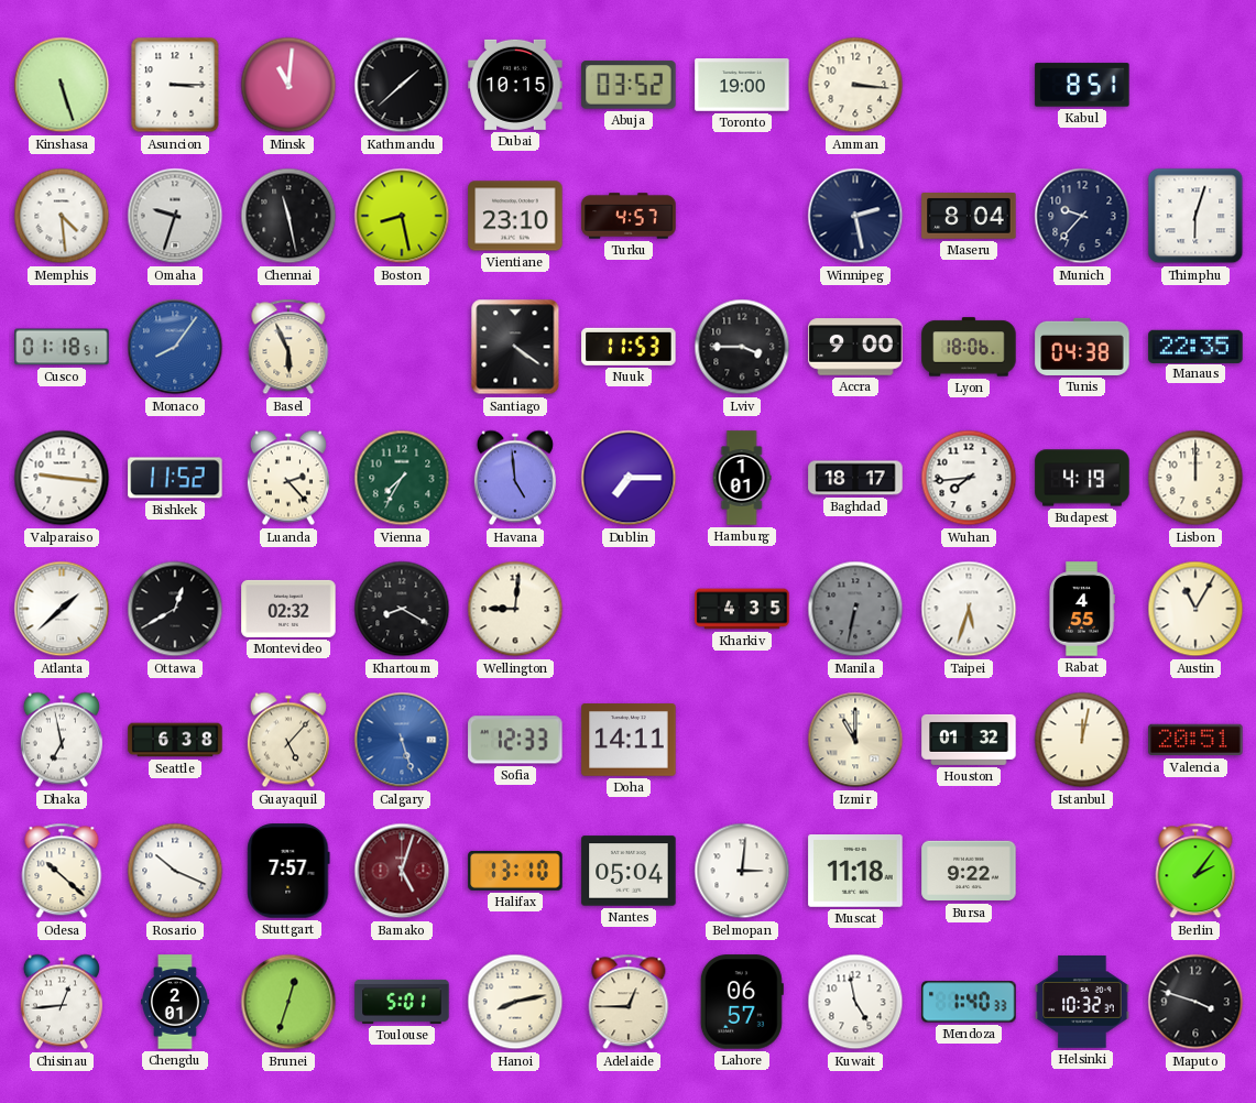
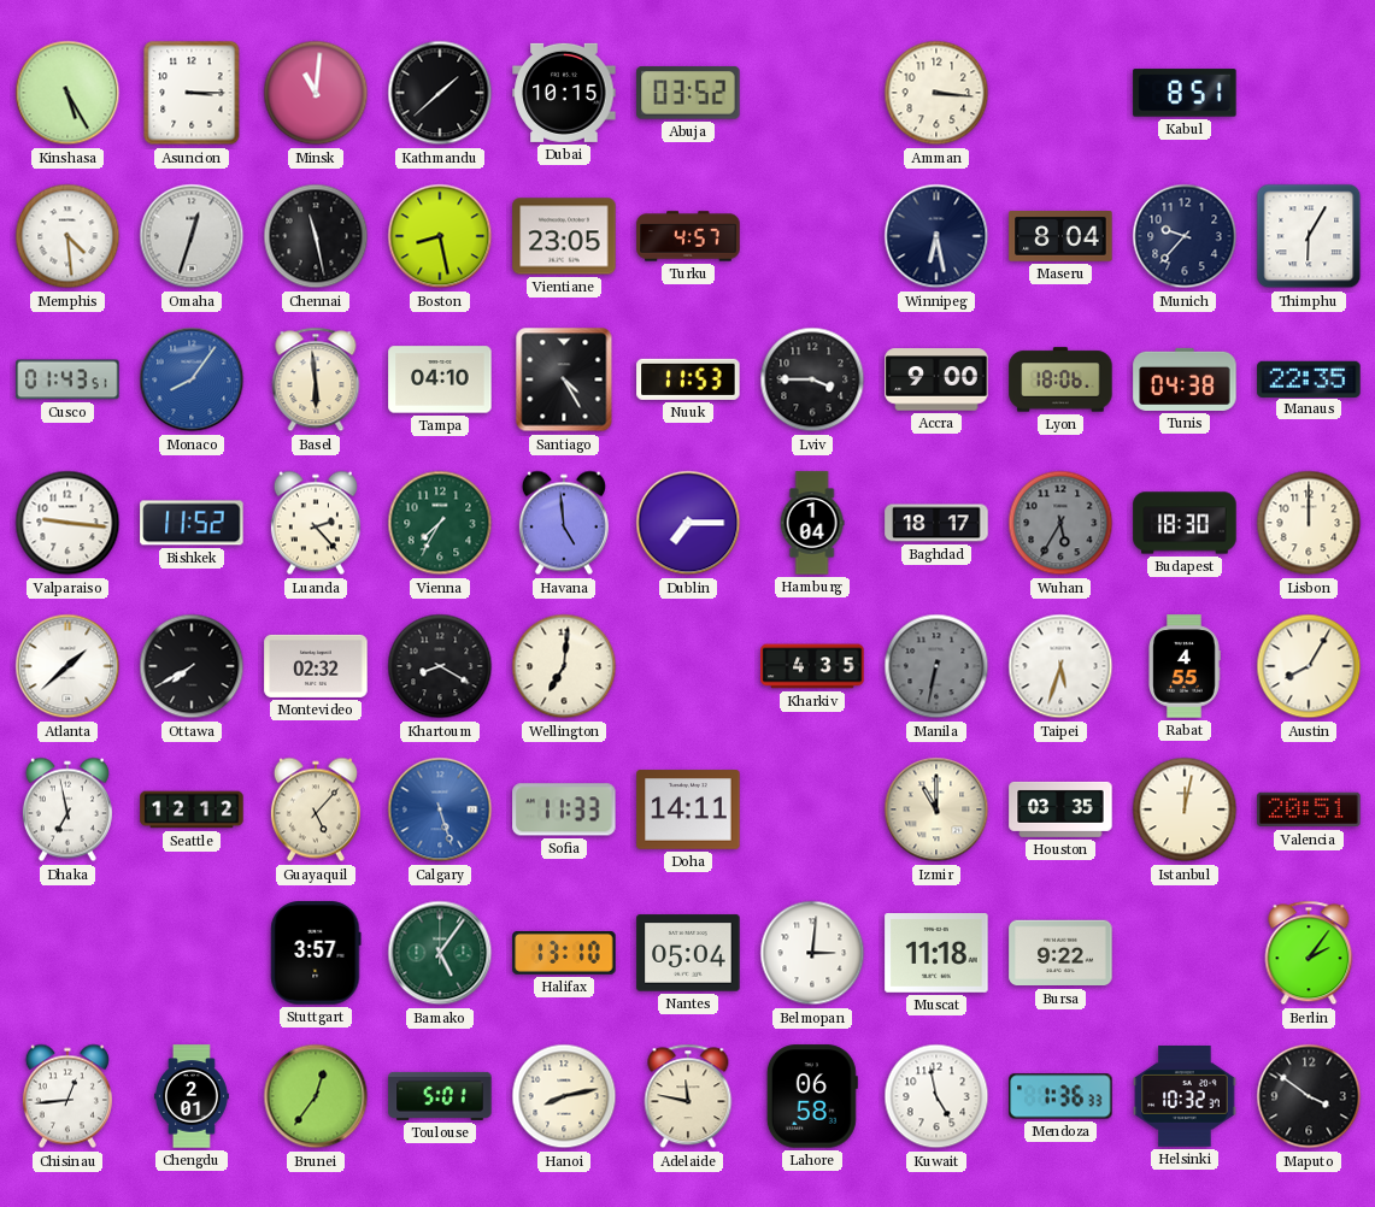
Kinshasa: 5:27 -> 5:25 (67, 93)
Toronto: 19:00 -> none (742, 86)
Omaha: 9:33 -> 12:33 (192, 236)
Vientiane: 23:10 -> 23:05 (564, 236)
Winnipeg: 2:28 -> 6:28 (936, 236)
Thimphu: 6:03 -> 6:05 (1309, 236)
Cusco: 01:18 -> 01:43 (67, 379)
Basel: 5:56 -> 5:59 (316, 379)
Tampa: none -> 04:10 (440, 379)
Santiago: 4:21 -> 4:25 (564, 379)
Hamburg: 1:01 -> 1:04 (812, 523)
Wuhan: 7:44 -> 5:35 (1060, 523)
Wuhan dial: white -> grey (1060, 523)
Budapest: 4:19 -> 18:30 (1185, 523)
Ottawa: 12:40 -> 7:40 (192, 666)
Wellington: 9:01 -> 7:01 (564, 666)
Austin: 11:05 -> 8:05 (1309, 666)
Seattle: 6:38 -> 12:12 (192, 809)
Sofia: 12:33 -> 11:33 (564, 809)
Houston: 01:32 -> 03:35 (1060, 809)
Odesa: 10:22 -> none (62, 871)
Rosario: 10:19 -> none (175, 871)
Stuttgart: 7:57 -> 3:57 (316, 953)
Bamako: 5:03 -> 5:06 (440, 953)
Bamako dial: burgundy -> green (440, 953)
Brunei: 12:33 -> 12:36 (316, 1096)
Adelaide: 12:45 -> 11:47 (688, 1096)
Lahore: 06:57 -> 06:58 (812, 1096)
Mendoza: 1:40 -> 1:36 (1060, 1096)
Maputo: 3:48 -> 3:51 (1309, 1096)
